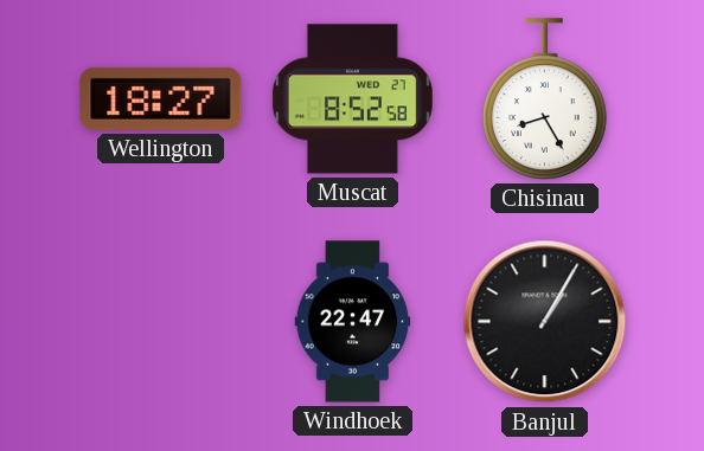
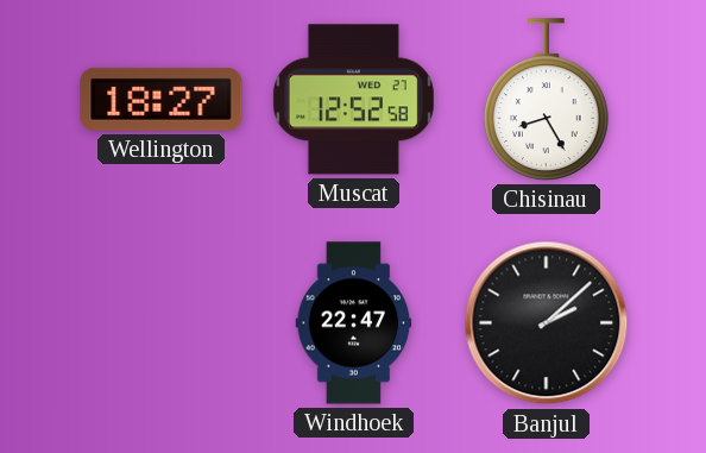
Muscat: 8:52 -> 12:52 (353, 100)
Banjul: 1:05 -> 2:08 (547, 323)
